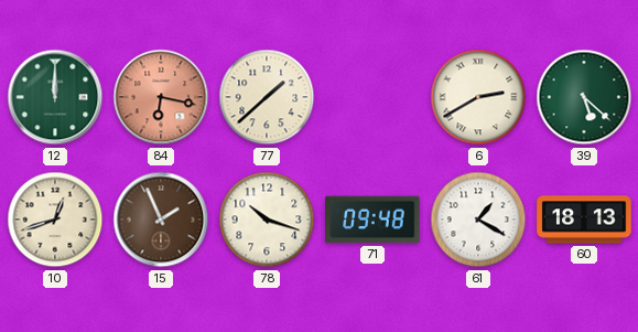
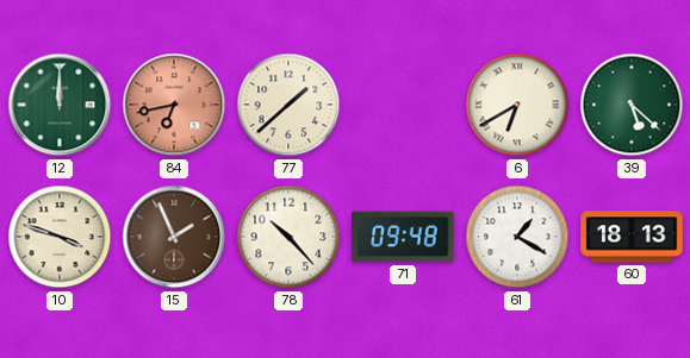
84: 6:17 -> 6:43 (174, 105)
6: 2:40 -> 6:40 (517, 105)
10: 12:42 -> 3:48 (60, 237)
78: 10:18 -> 10:23 (288, 237)
